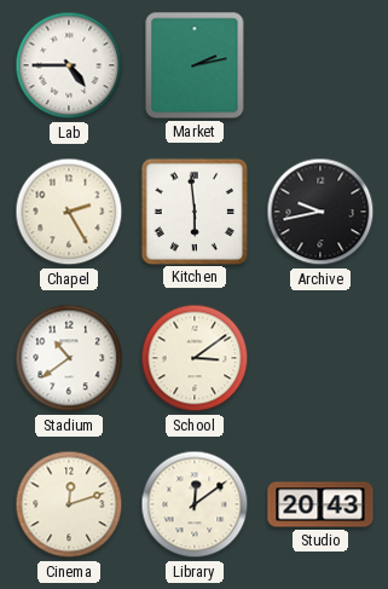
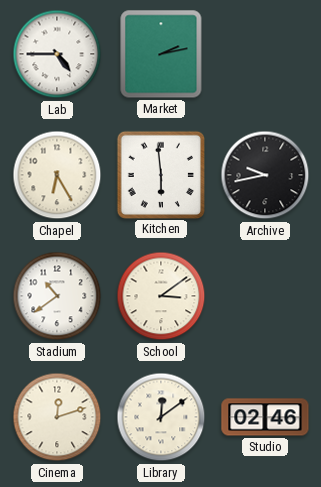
Chapel: 2:25 -> 6:25 (57, 175)
Studio: 20:43 -> 02:46 (265, 417)
